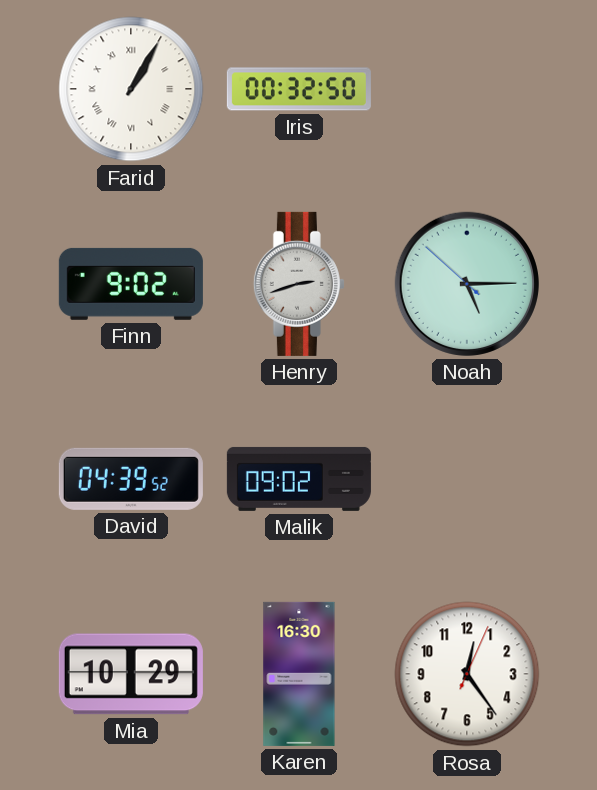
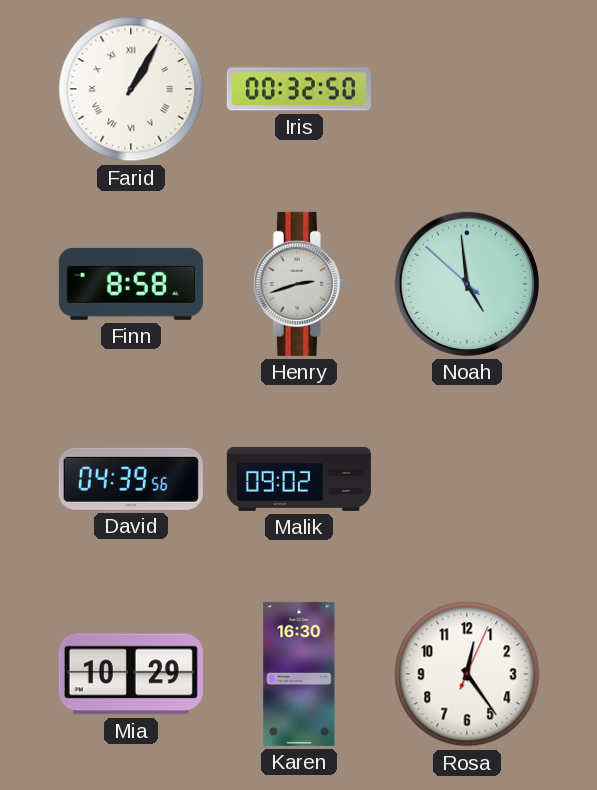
Finn: 9:02 -> 8:58 (131, 284)
Noah: 5:14 -> 4:58 (467, 284)
David: 04:39:52 -> 04:39:56 (131, 479)
